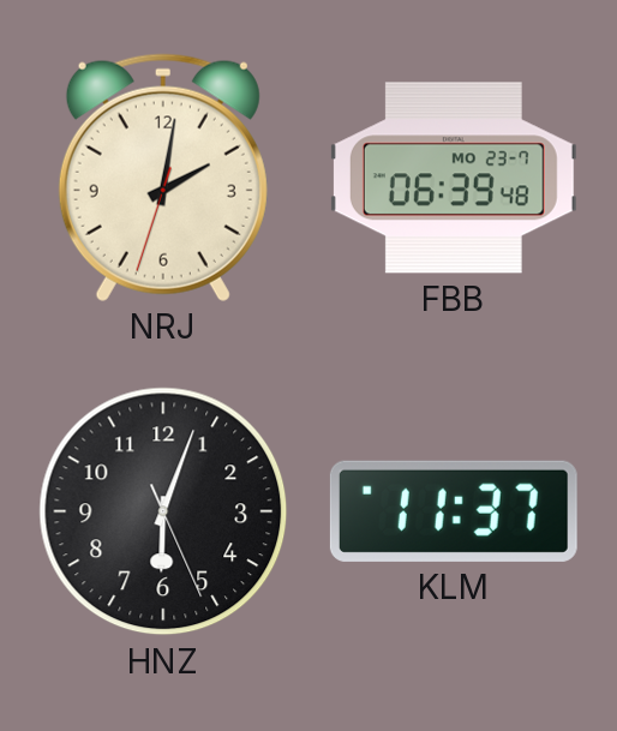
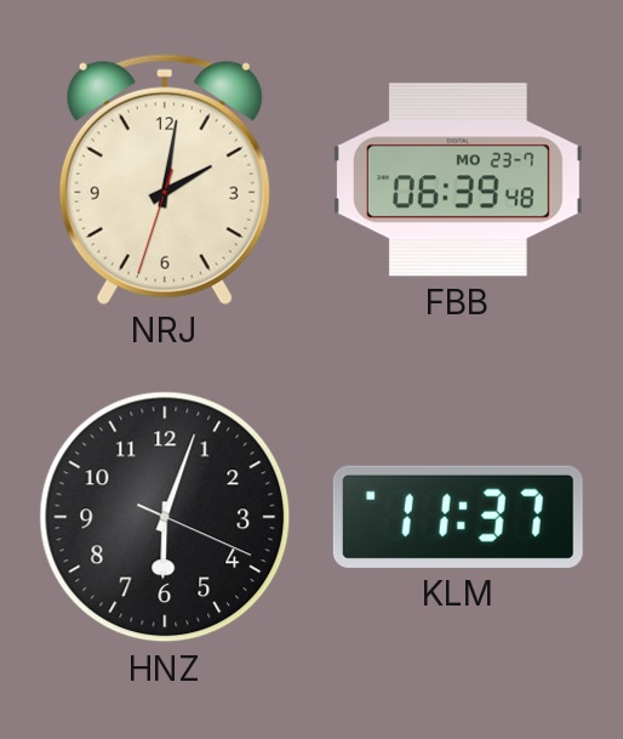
HNZ: 6:03:26 -> 6:03:19 (165, 517)
